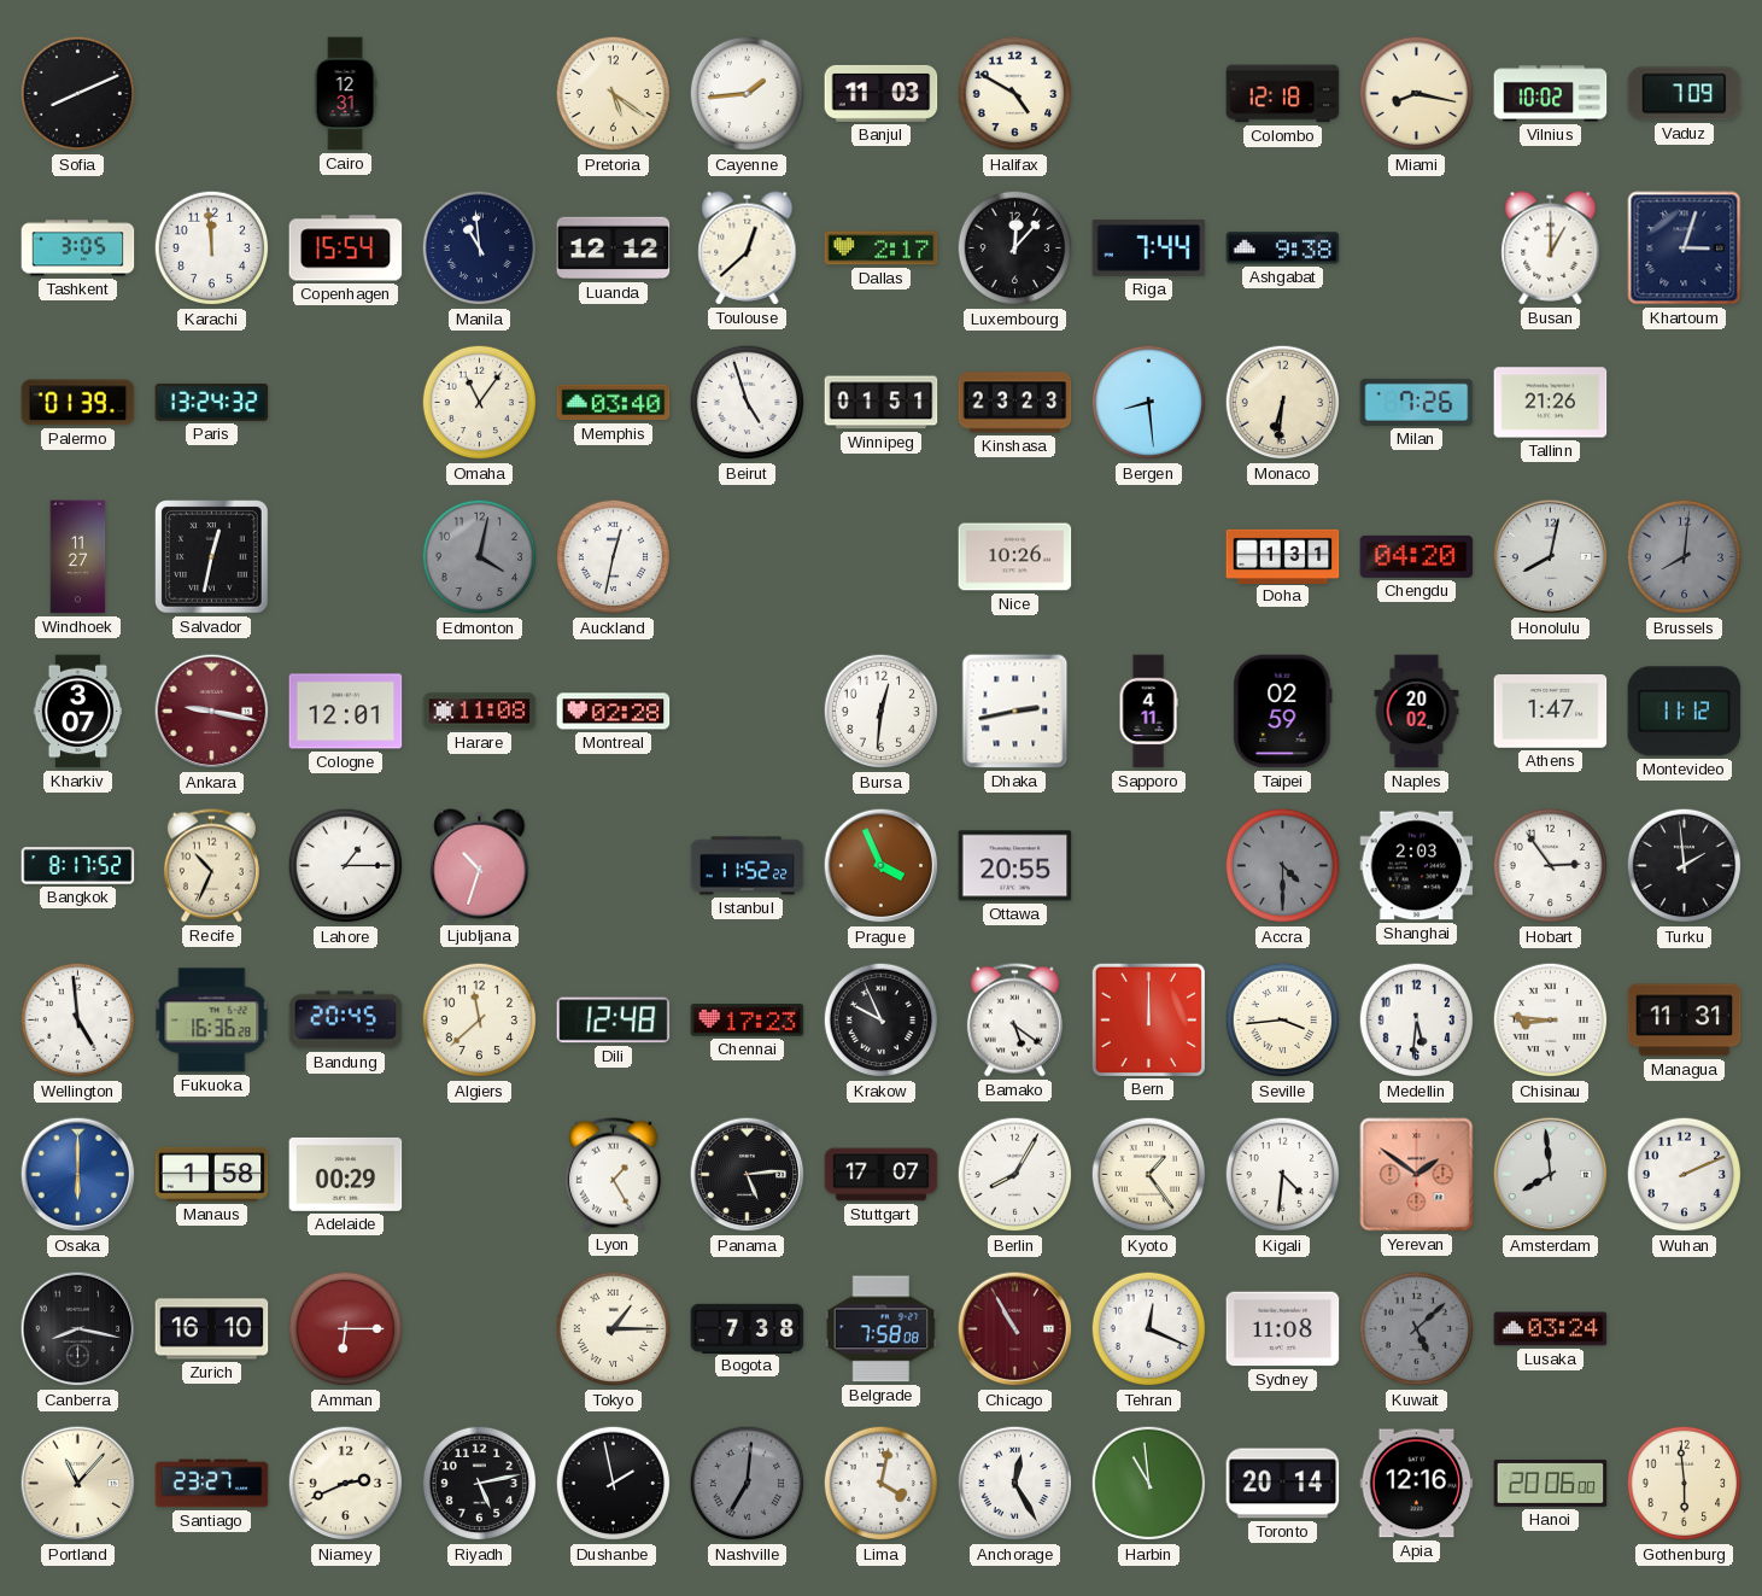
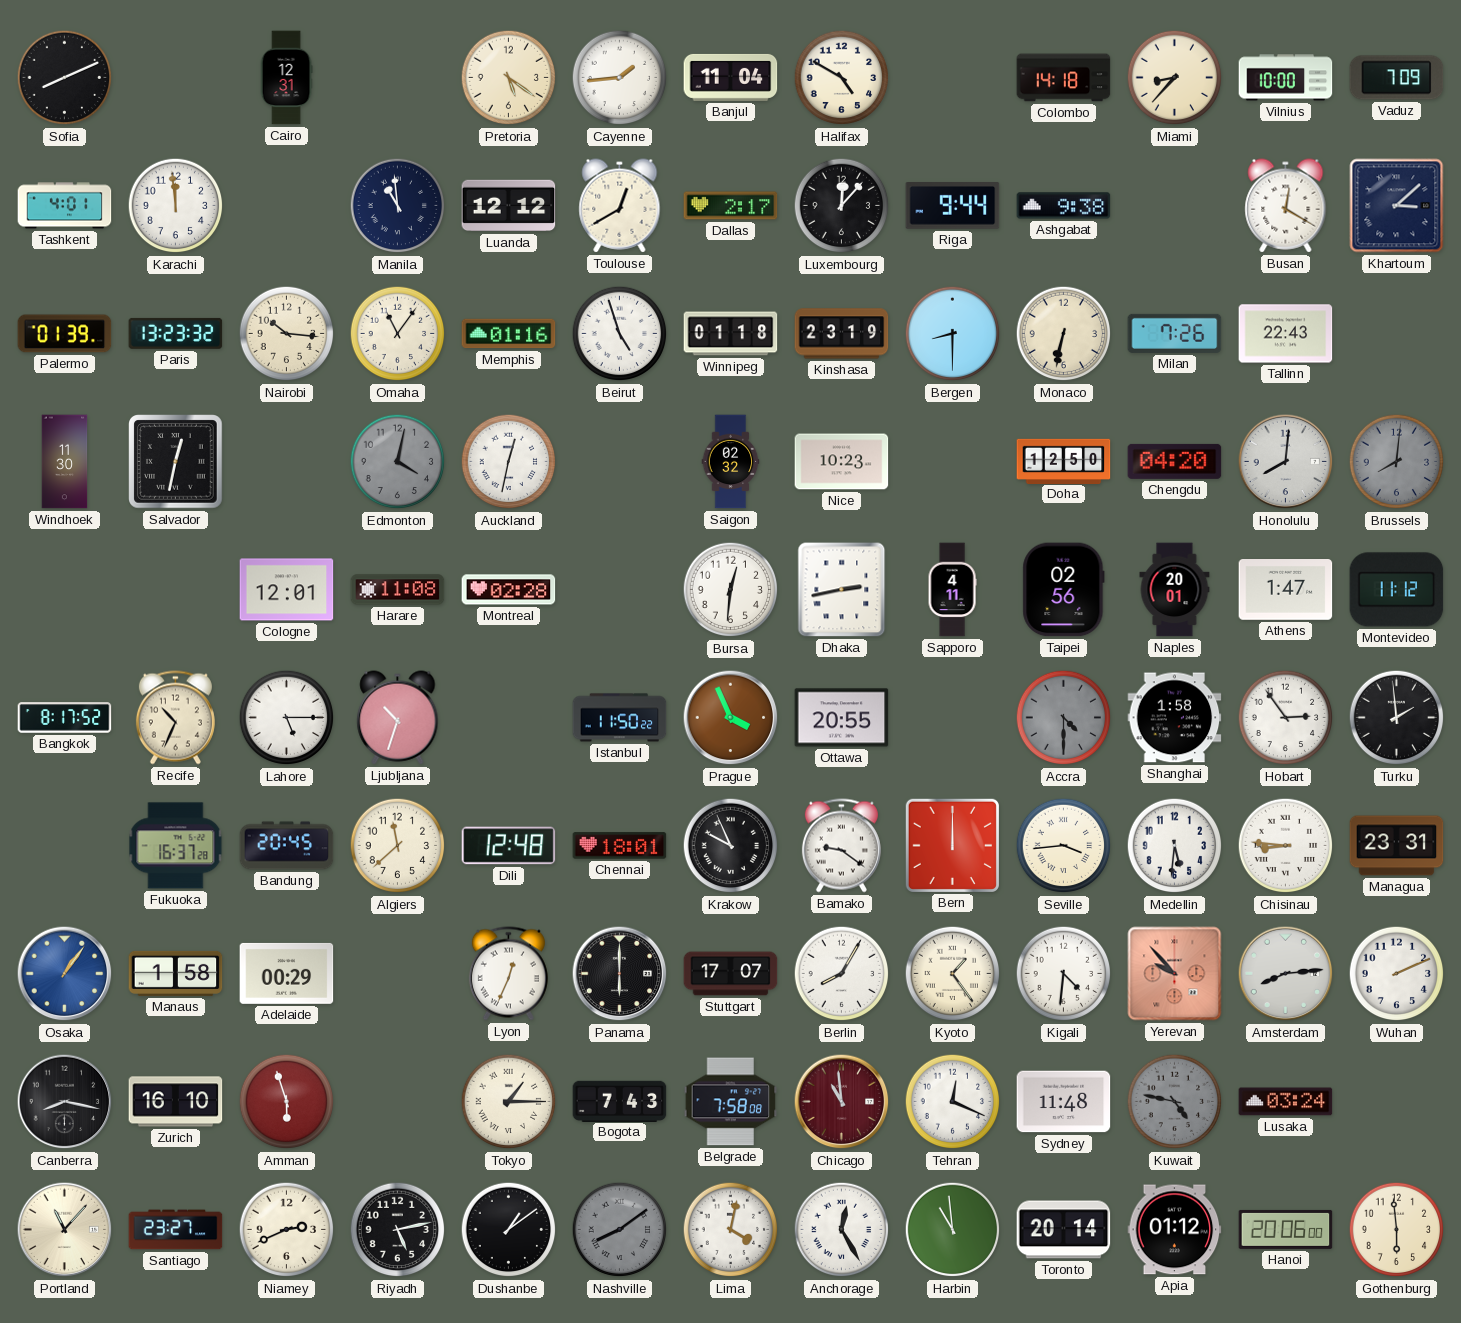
Banjul: 11:03 -> 11:04 (731, 77)
Colombo: 12:18 -> 14:18 (1064, 78)
Miami: 8:17 -> 8:37 (1175, 78)
Vilnius: 10:02 -> 10:00 (1286, 78)
Tashkent: 3:05 -> 4:01 (65, 206)
Copenhagen: 15:54 -> none (346, 249)
Toulouse: 12:38 -> 12:40 (620, 206)
Riga: 7:44 -> 9:44 (953, 206)
Busan: 1:00 -> 12:20 (1286, 206)
Khartoum: 3:03 -> 3:08 (1397, 206)
Paris: 13:24 -> 13:23 (176, 333)
Nairobi: none -> 10:16 (287, 334)
Memphis: 03:40 -> 01:16 (509, 334)
Winnipeg: 01:51 -> 01:18 (731, 334)
Kinshasa: 23:23 -> 23:19 (842, 334)
Bergen: 8:29 -> 8:30 (953, 334)
Monaco: 6:31 -> 6:32 (1064, 334)
Tallinn: 21:26 -> 22:43 (1286, 334)
Windhoek: 11:27 -> 11:30 (65, 462)
Saigon: none -> 02:32 (731, 462)
Nice: 10:26 -> 10:23 (842, 462)
Doha: 1:31 -> 12:50 (1064, 461)
Honolulu: 8:02 -> 8:01 (1286, 462)
Kharkiv: 3:07 -> none (78, 712)
Ankara: 9:17 -> none (212, 712)
Taipei: 02:59 -> 02:56 (1064, 590)
Naples: 20:02 -> 20:01 (1175, 590)
Lahore: 1:15 -> 5:15 (287, 718)
Istanbul: 11:52 -> 11:50 (620, 718)
Shanghai: 2:03 -> 1:58 (1175, 718)
Wellington: 4:59 -> none (78, 1021)
Fukuoka: 16:36 -> 16:37 (176, 846)
Chennai: 17:23 -> 18:01 (620, 846)
Bamako: 5:21 -> 9:21 (841, 846)
Managua: 11:31 -> 23:31 (1397, 846)
Osaka: 6:00 -> 1:06 (65, 974)
Lyon: 1:25 -> 12:34 (508, 974)
Panama: 5:14 -> 6:00 (620, 974)
Yerevan: 1:51 -> 9:53 (1175, 974)
Amsterdam: 7:59 -> 8:14 (1286, 974)
Amman: 6:15 -> 5:57 (287, 1102)
Bogota: 7:38 -> 7:43 (620, 1101)
Chicago: 10:55 -> 10:59 (842, 1102)
Sydney: 11:08 -> 11:48 (1064, 1102)
Kuwait: 5:08 -> 4:47 (1175, 1102)
Dushanbe: 1:58 -> 1:09 (509, 1230)
Nashville: 7:01 -> 8:09 (620, 1230)
Apia: 12:16 -> 01:12 (1175, 1230)
